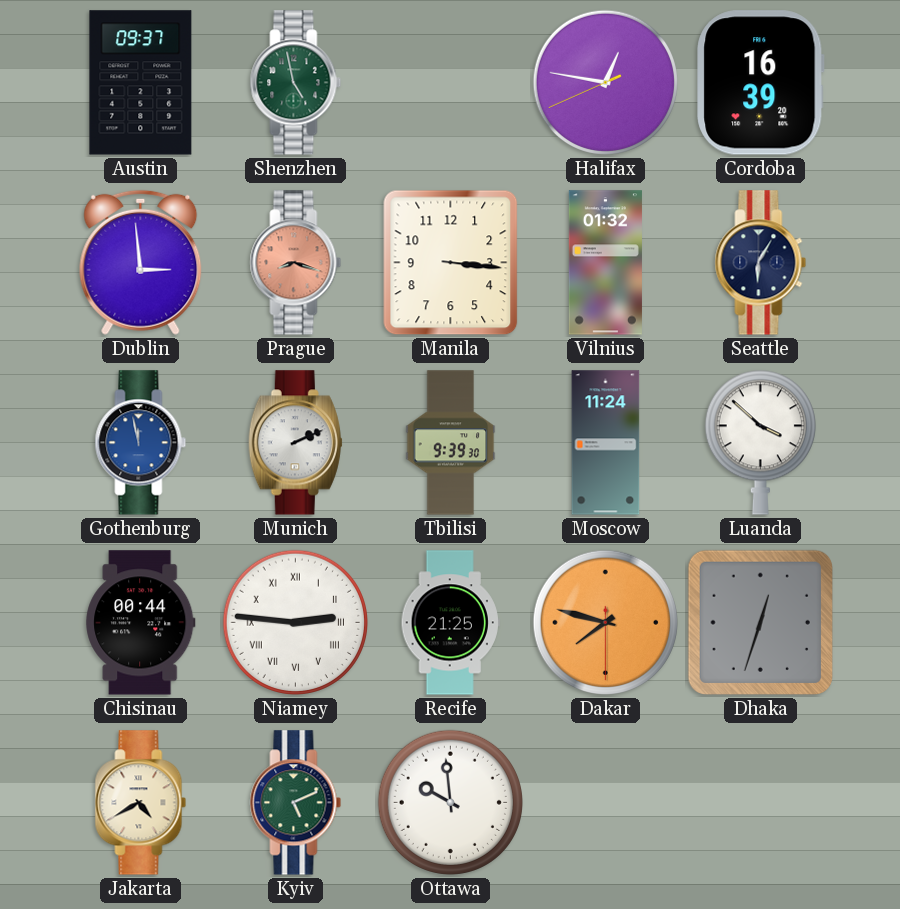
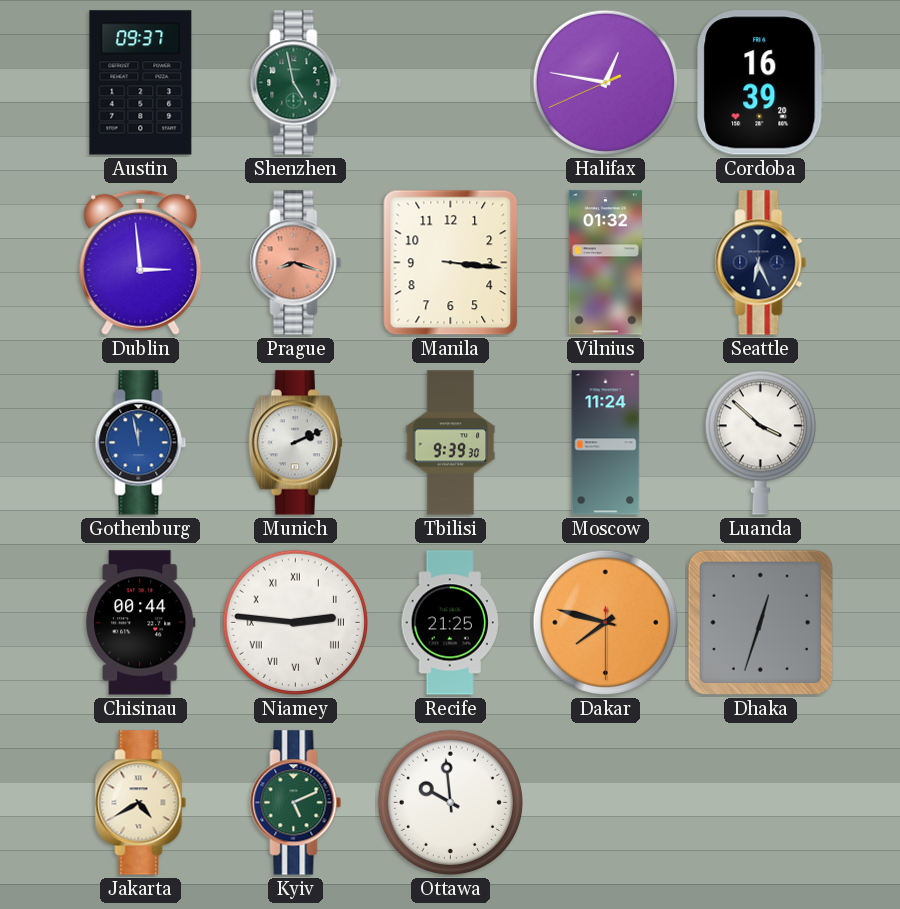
Seattle: 6:05 -> 6:26 (761, 263)
